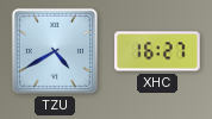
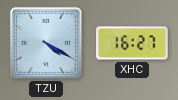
TZU: 4:40 -> 4:20 (46, 43)
